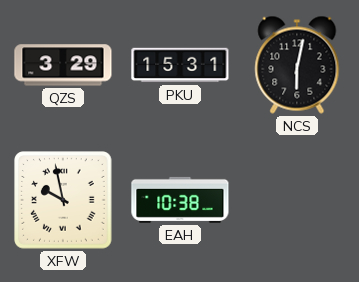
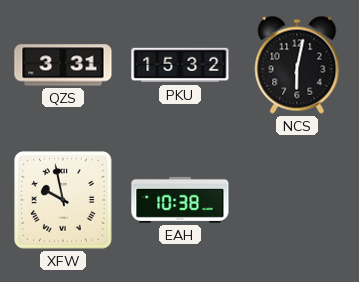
QZS: 3:29 -> 3:31 (63, 65)
PKU: 15:31 -> 15:32 (180, 65)
